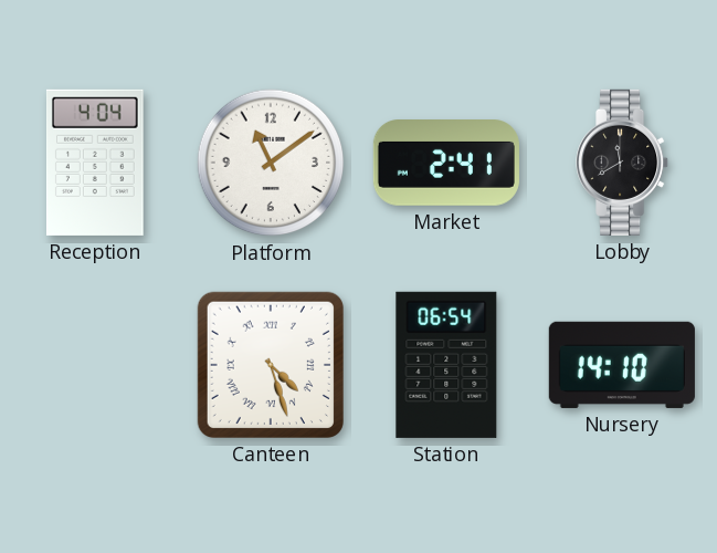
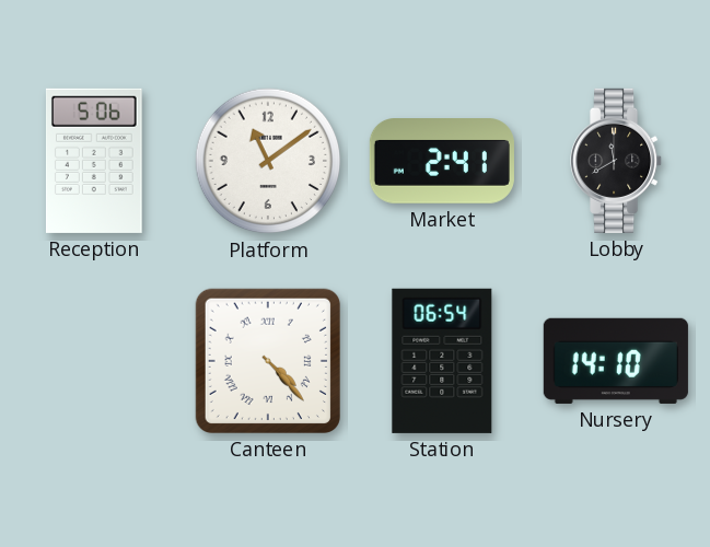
Reception: 4:04 -> 5:06 (94, 161)
Canteen: 4:27 -> 4:23 (268, 361)
